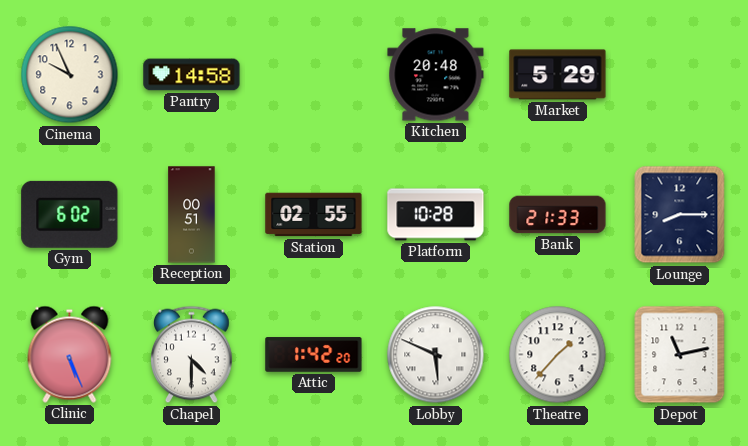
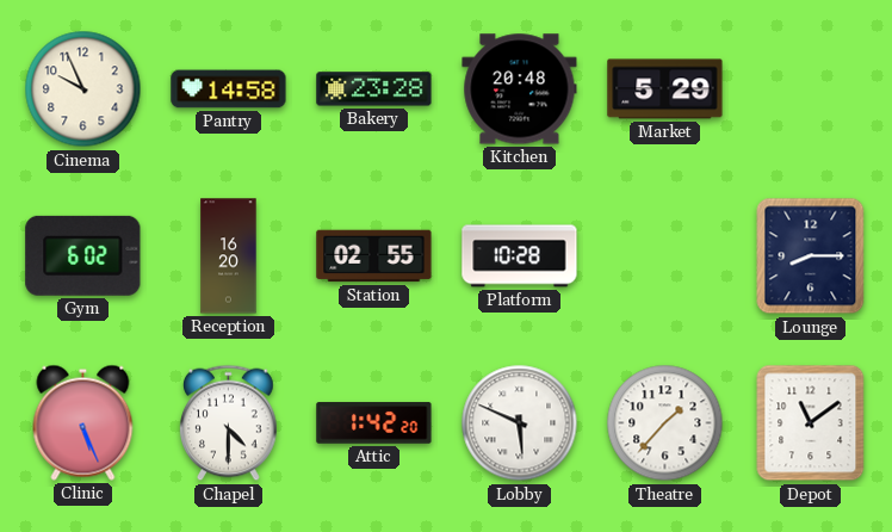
Bakery: none -> 23:28 (374, 89)
Reception: 00:51 -> 16:20 (229, 256)
Bank: 21:33 -> none (558, 215)
Depot: 11:13 -> 11:09 (811, 423)
